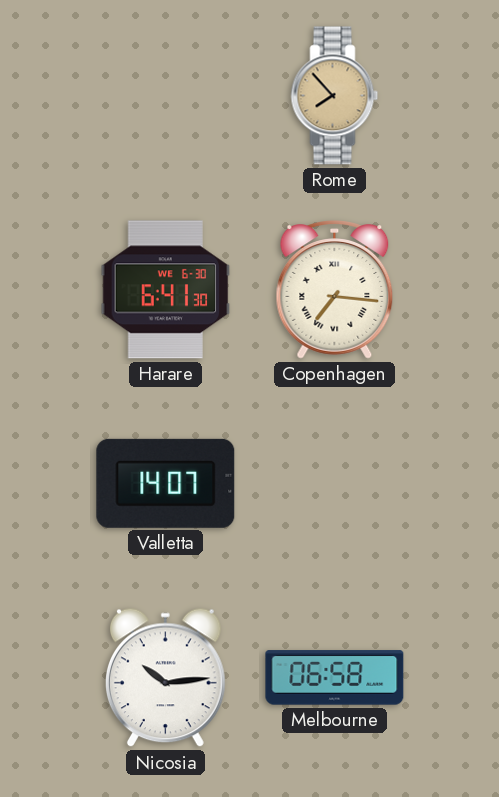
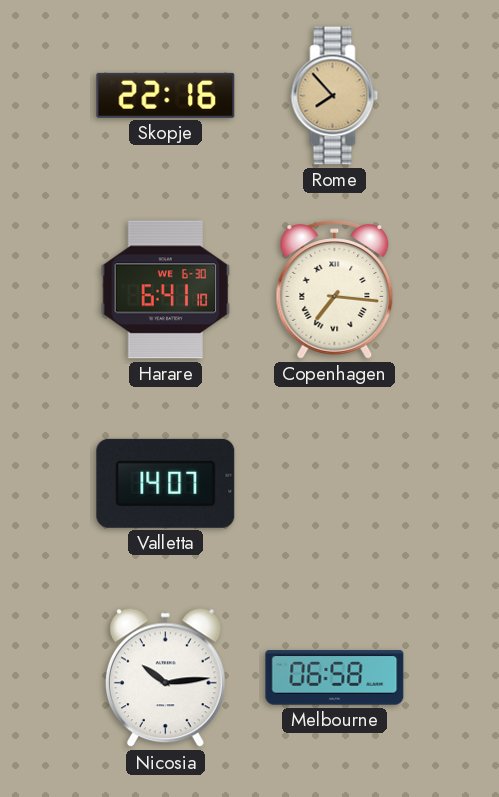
Skopje: none -> 22:16 (166, 95)
Harare: 6:41:30 -> 6:41:10 (166, 290)
